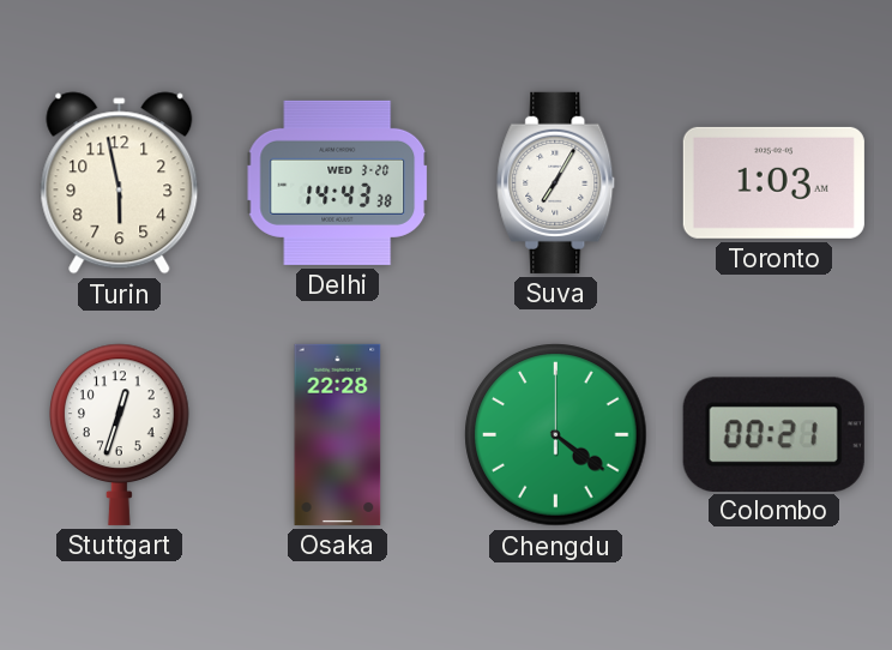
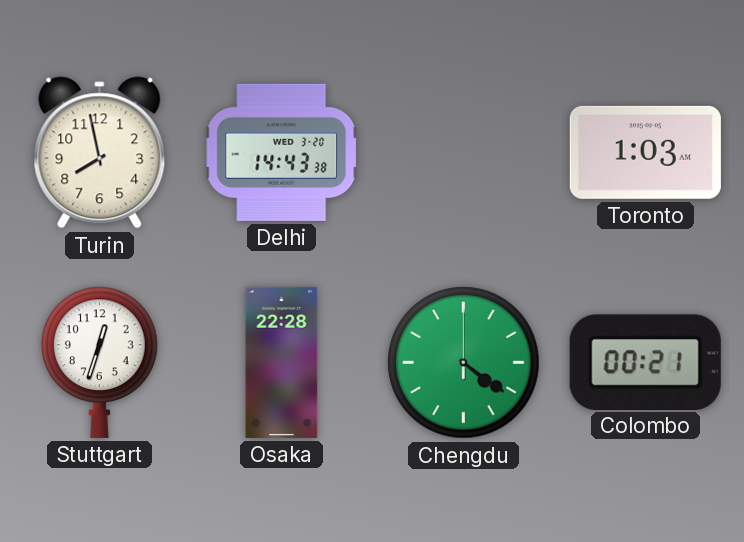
Turin: 5:58 -> 7:58 (100, 153)
Suva: 7:05 -> none (556, 182)
